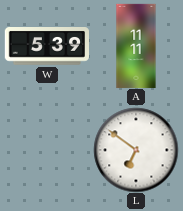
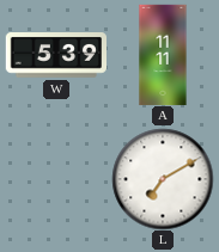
L: 6:51 -> 7:10 (163, 179)
